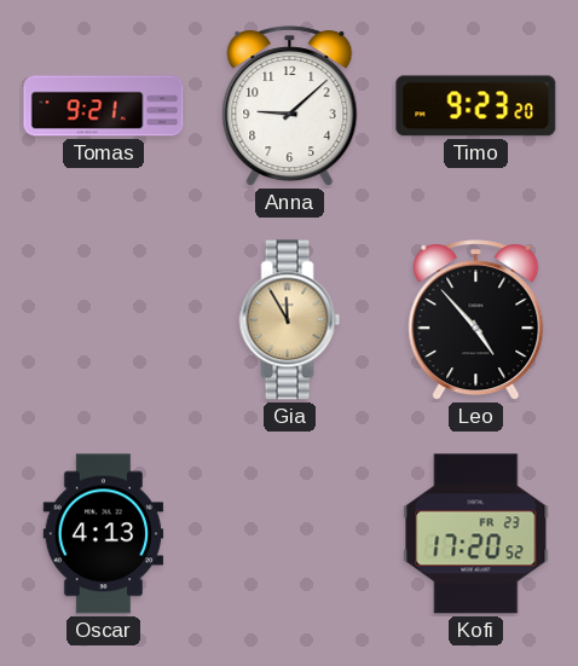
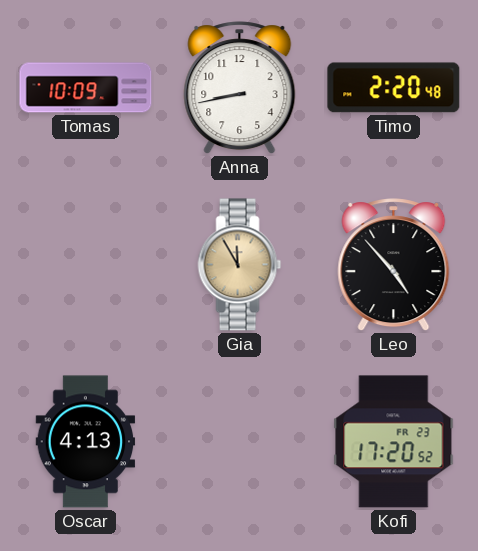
Tomas: 9:21 -> 10:09 (86, 88)
Anna: 9:08 -> 8:43 (240, 88)
Timo: 9:23 -> 2:20 (394, 88)
